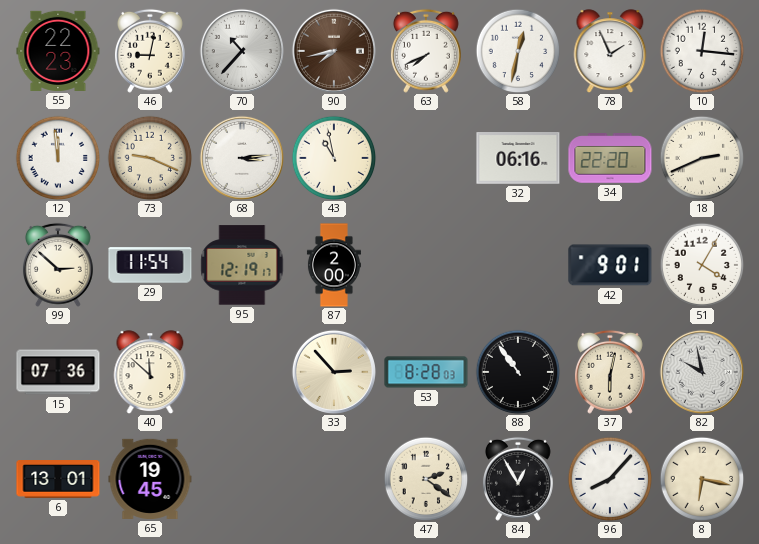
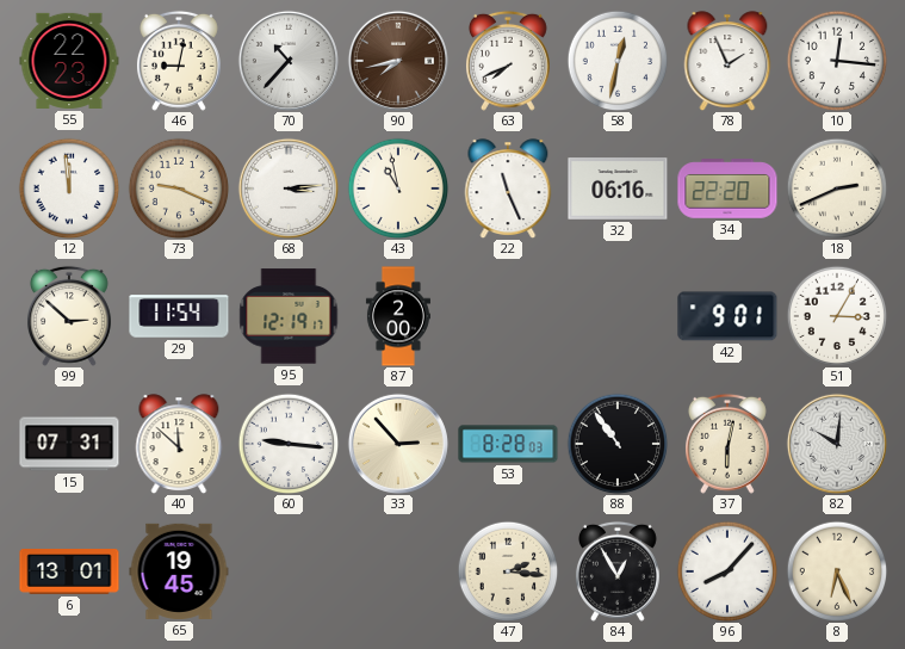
22: none -> 11:26 (508, 188)
51: 4:05 -> 3:05 (837, 316)
15: 07:36 -> 07:31 (69, 444)
60: none -> 9:16 (289, 444)
82: 9:58 -> 10:01 (837, 444)
47: 2:21 -> 2:16 (508, 571)
8: 6:17 -> 6:26 (837, 571)
